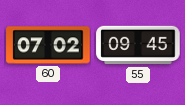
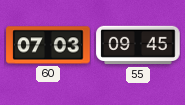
60: 07:02 -> 07:03 (48, 45)
